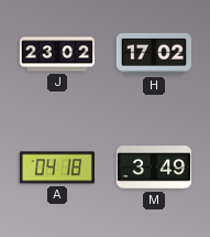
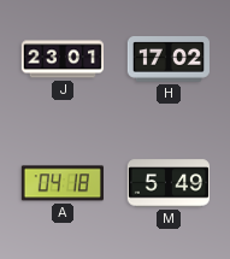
J: 23:02 -> 23:01 (63, 59)
M: 3:49 -> 5:49 (169, 183)
